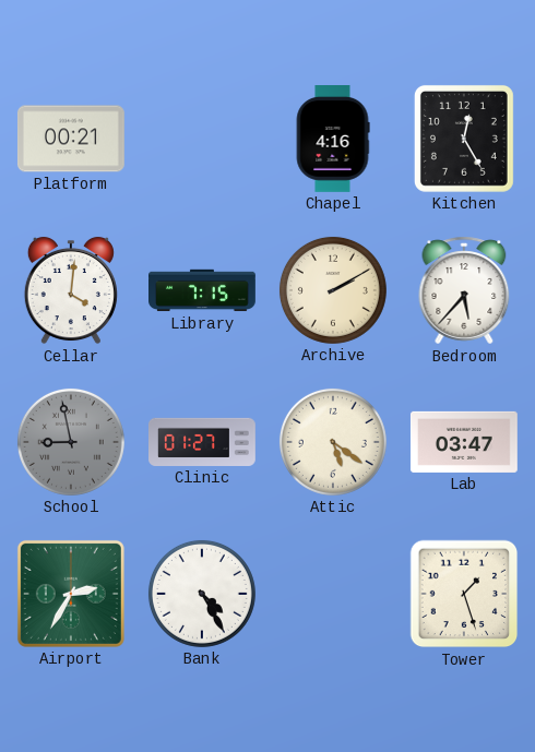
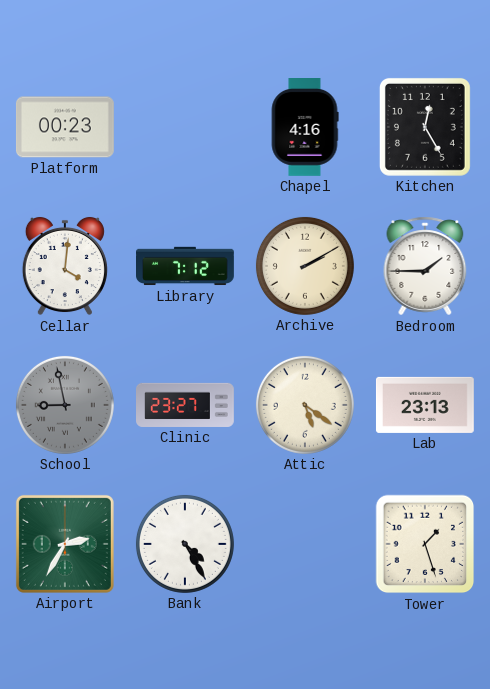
Platform: 00:21 -> 00:23 (65, 127)
Library: 7:15 -> 7:12 (186, 266)
Bedroom: 5:37 -> 1:45 (425, 266)
Clinic: 01:27 -> 23:27 (186, 405)
Lab: 03:47 -> 23:13 (425, 405)
